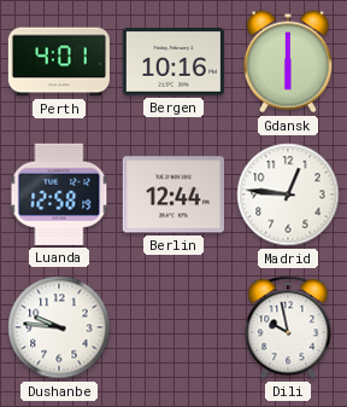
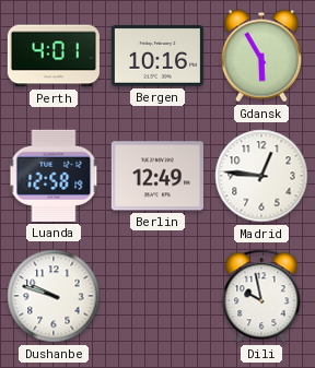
Gdansk: 6:00 -> 5:55 (261, 56)
Berlin: 12:44 -> 12:49 (157, 176)
Dushanbe: 9:46 -> 9:48 (54, 296)
